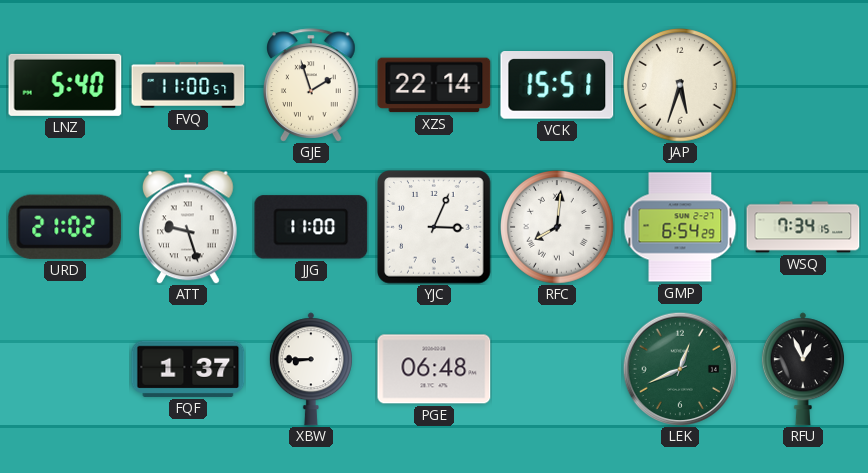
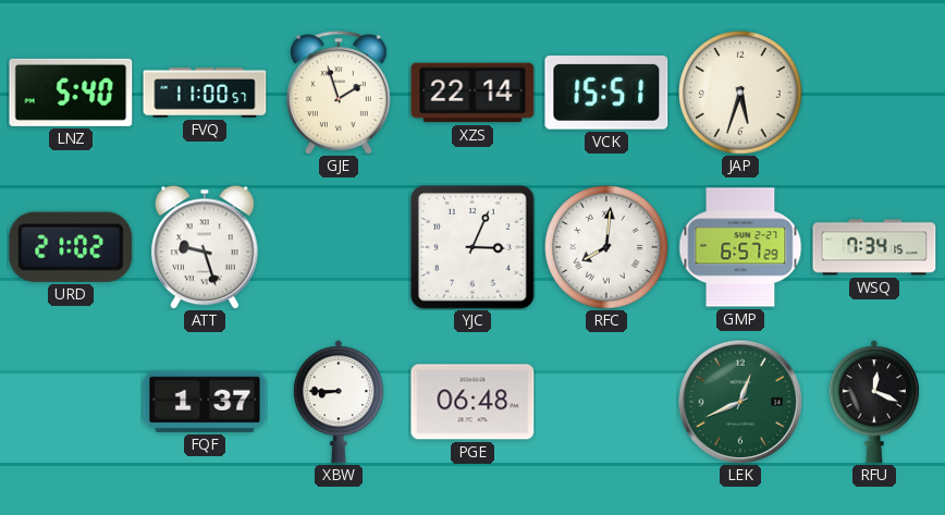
JJG: 11:00 -> none (311, 227)
GMP: 6:54 -> 6:57 (740, 247)
RFU: 12:56 -> 12:19 (874, 402)
